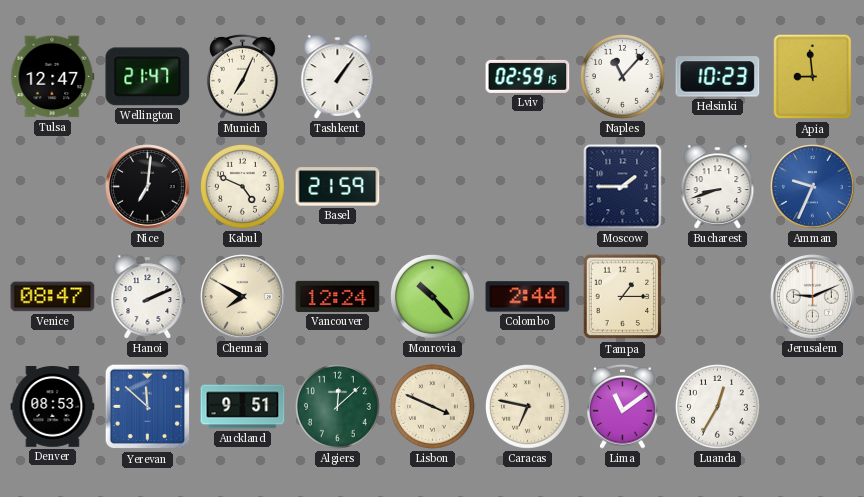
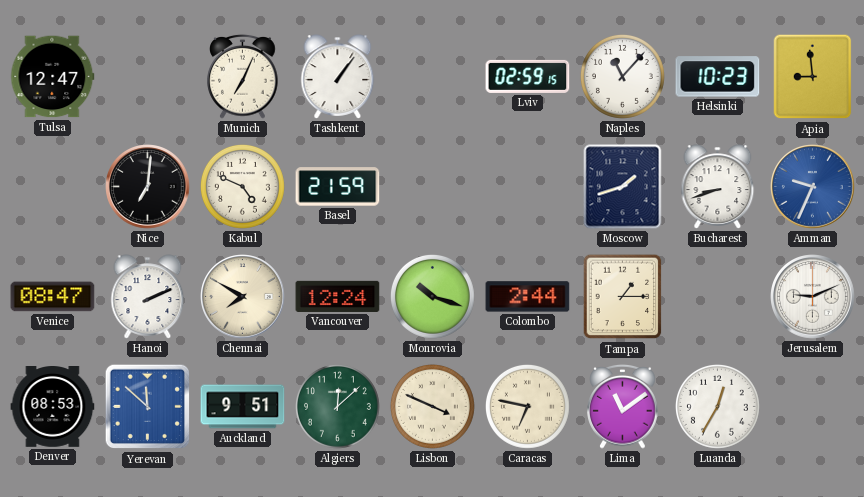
Wellington: 21:47 -> none (148, 77)
Moscow: 1:45 -> 1:42 (623, 187)
Monrovia: 10:23 -> 10:18 (432, 296)
